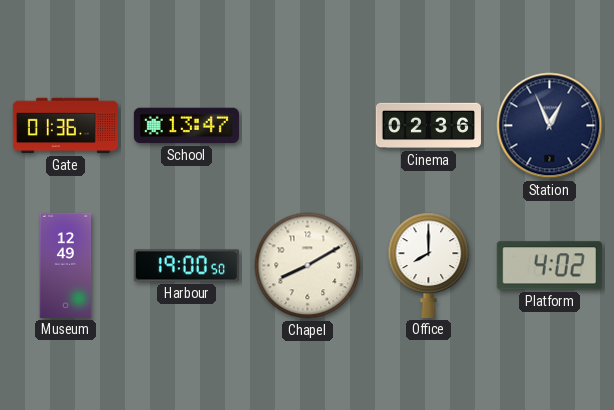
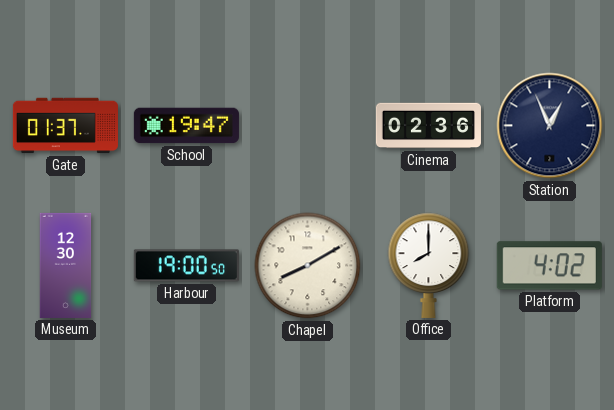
Gate: 01:36 -> 01:37 (65, 126)
School: 13:47 -> 19:47 (186, 126)
Museum: 12:49 -> 12:30 (66, 265)
